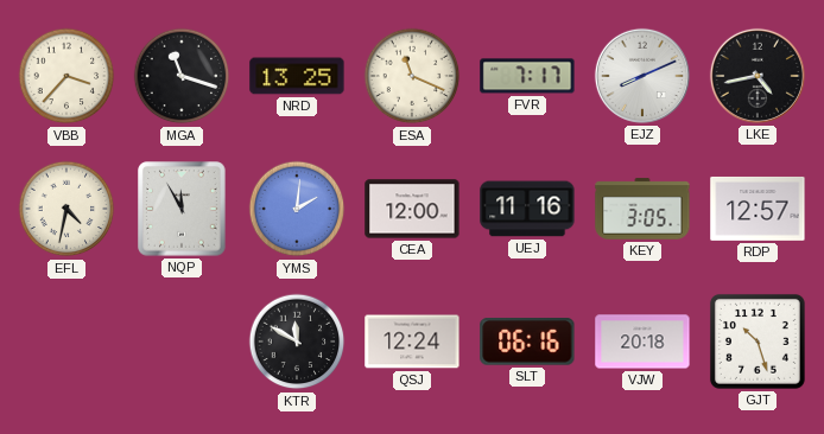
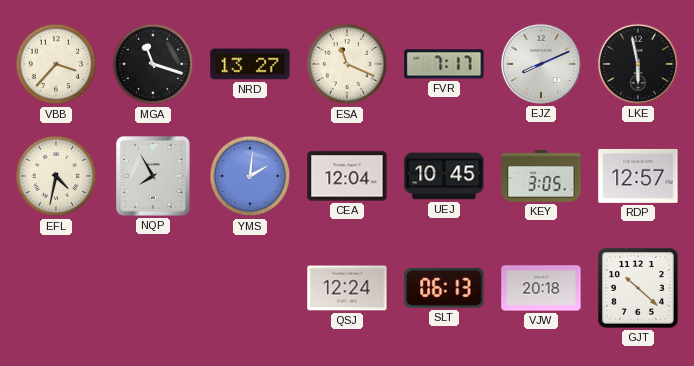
NRD: 13:25 -> 13:27 (250, 64)
LKE: 4:43 -> 5:58 (638, 64)
NQP: 11:55 -> 7:55 (153, 176)
CEA: 12:00 -> 12:04 (347, 176)
UEJ: 11:16 -> 10:45 (444, 176)
KTR: 11:50 -> none (297, 342)
SLT: 06:16 -> 06:13 (444, 289)
GJT: 10:27 -> 10:22 (638, 288)
